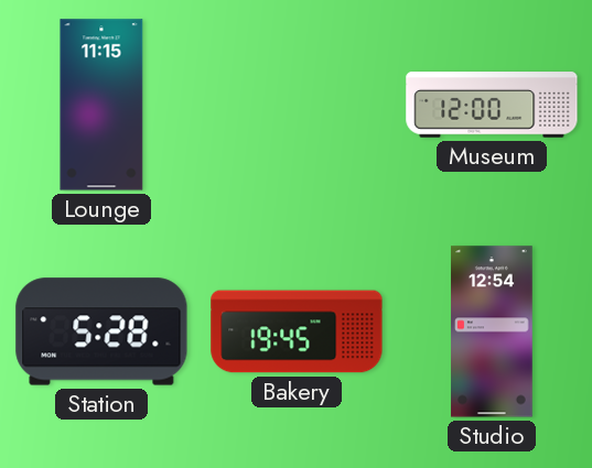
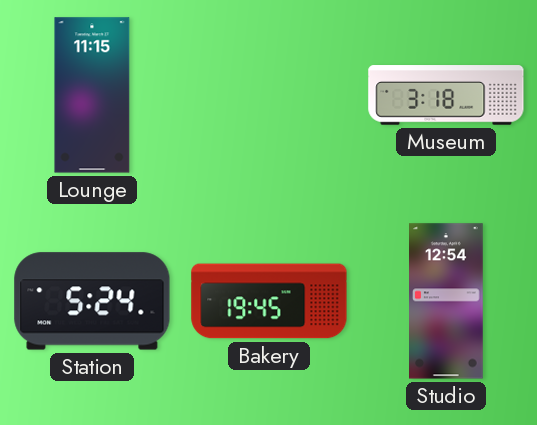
Museum: 12:00 -> 3:18 (446, 95)
Station: 5:28 -> 5:24 (92, 301)
